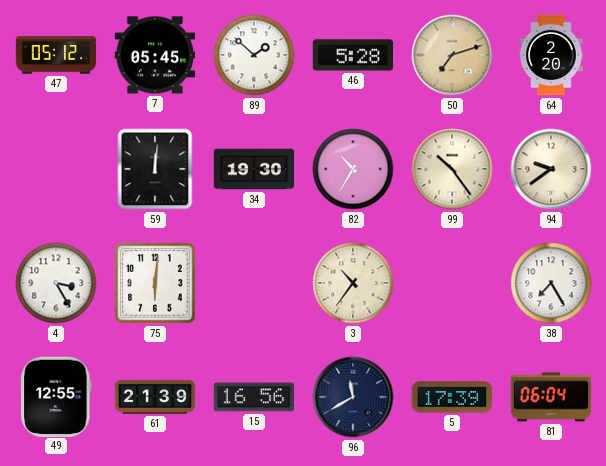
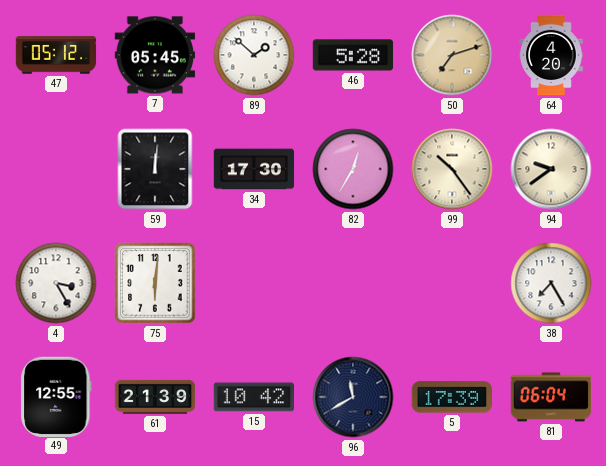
64: 2:20 -> 4:20 (551, 55)
34: 19:30 -> 17:30 (254, 169)
82: 10:35 -> 12:35 (353, 169)
3: 10:36 -> none (353, 283)
15: 16:56 -> 10:42 (254, 397)
